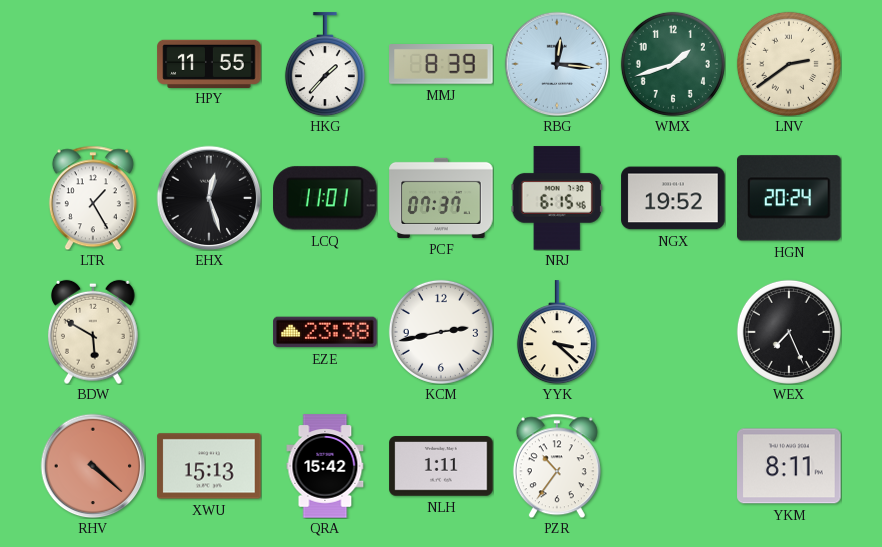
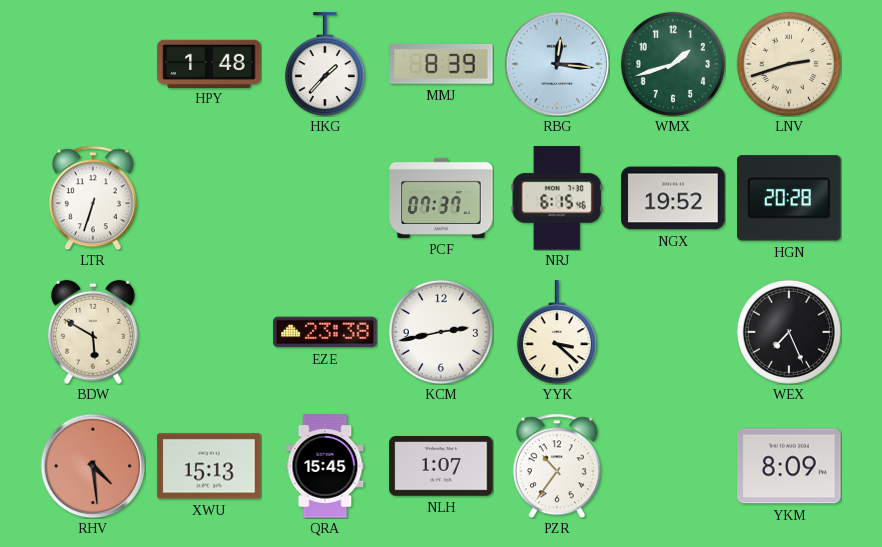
HPY: 11:55 -> 1:48 (209, 63)
LNV: 2:39 -> 2:42 (789, 64)
LTR: 1:25 -> 6:33 (93, 198)
EHX: 12:27 -> none (209, 198)
LCQ: 11:01 -> none (325, 198)
HGN: 20:24 -> 20:28 (789, 198)
RHV: 4:22 -> 4:29 (93, 466)
QRA: 15:42 -> 15:45 (325, 466)
NLH: 1:11 -> 1:07 (441, 466)
YKM: 8:11 -> 8:09 (789, 466)
